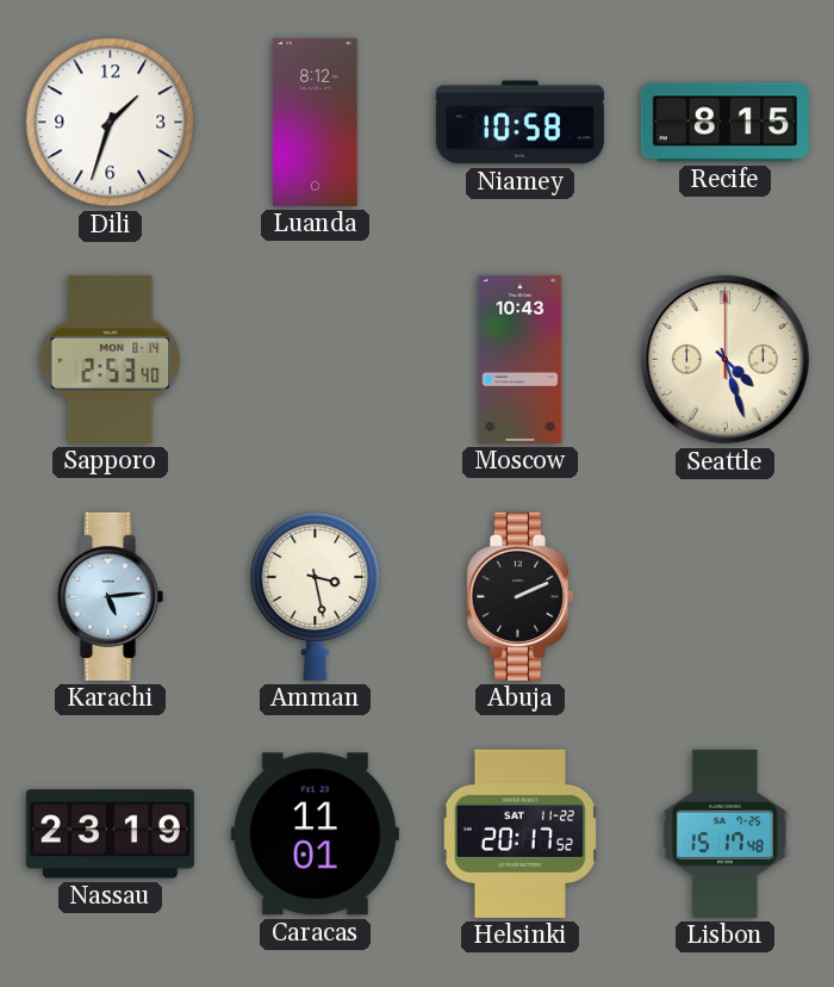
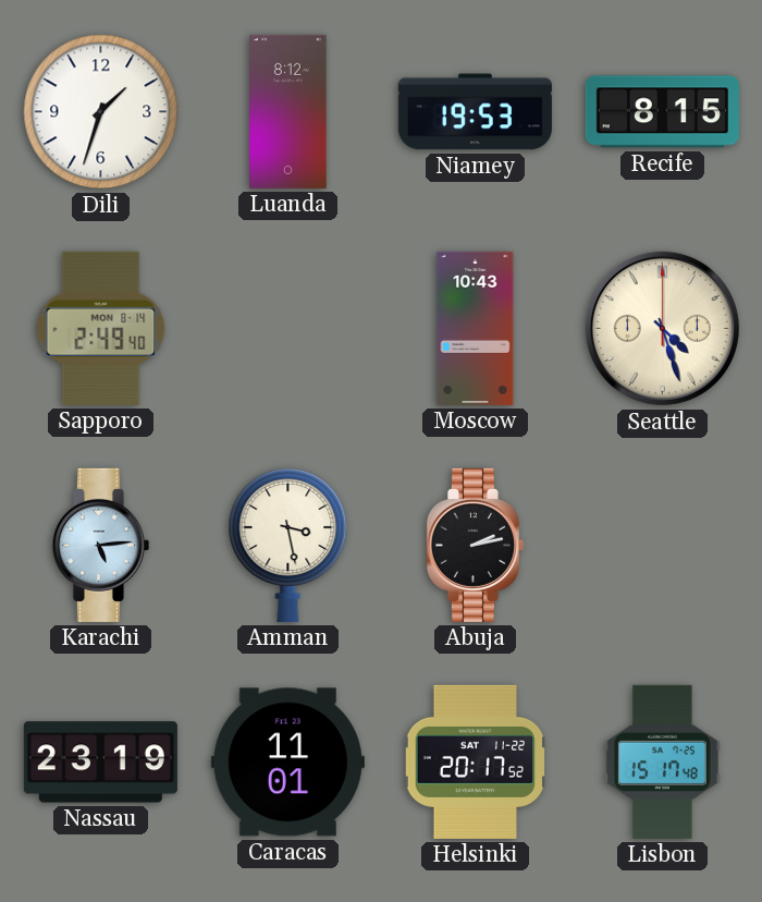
Niamey: 10:58 -> 19:53 (475, 112)
Sapporo: 2:53 -> 2:49 (101, 328)
Abuja: 2:11 -> 2:13 (475, 545)
